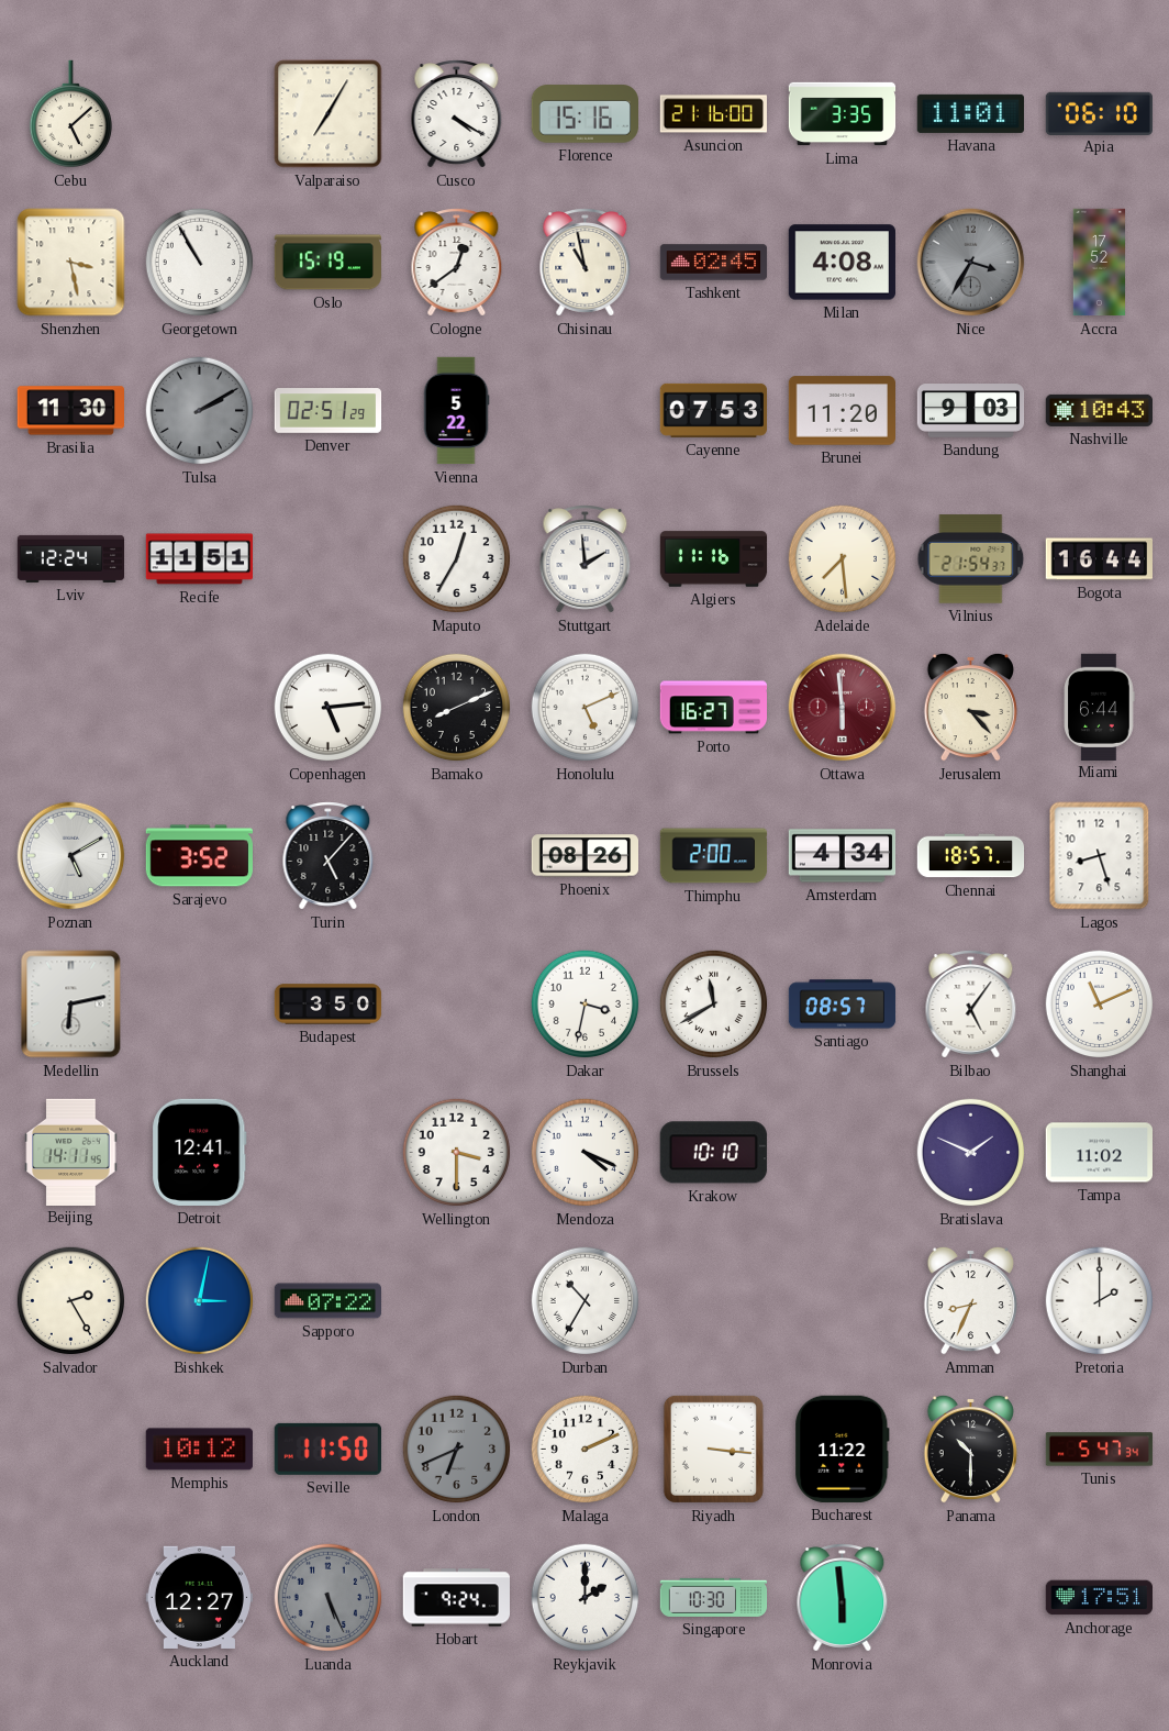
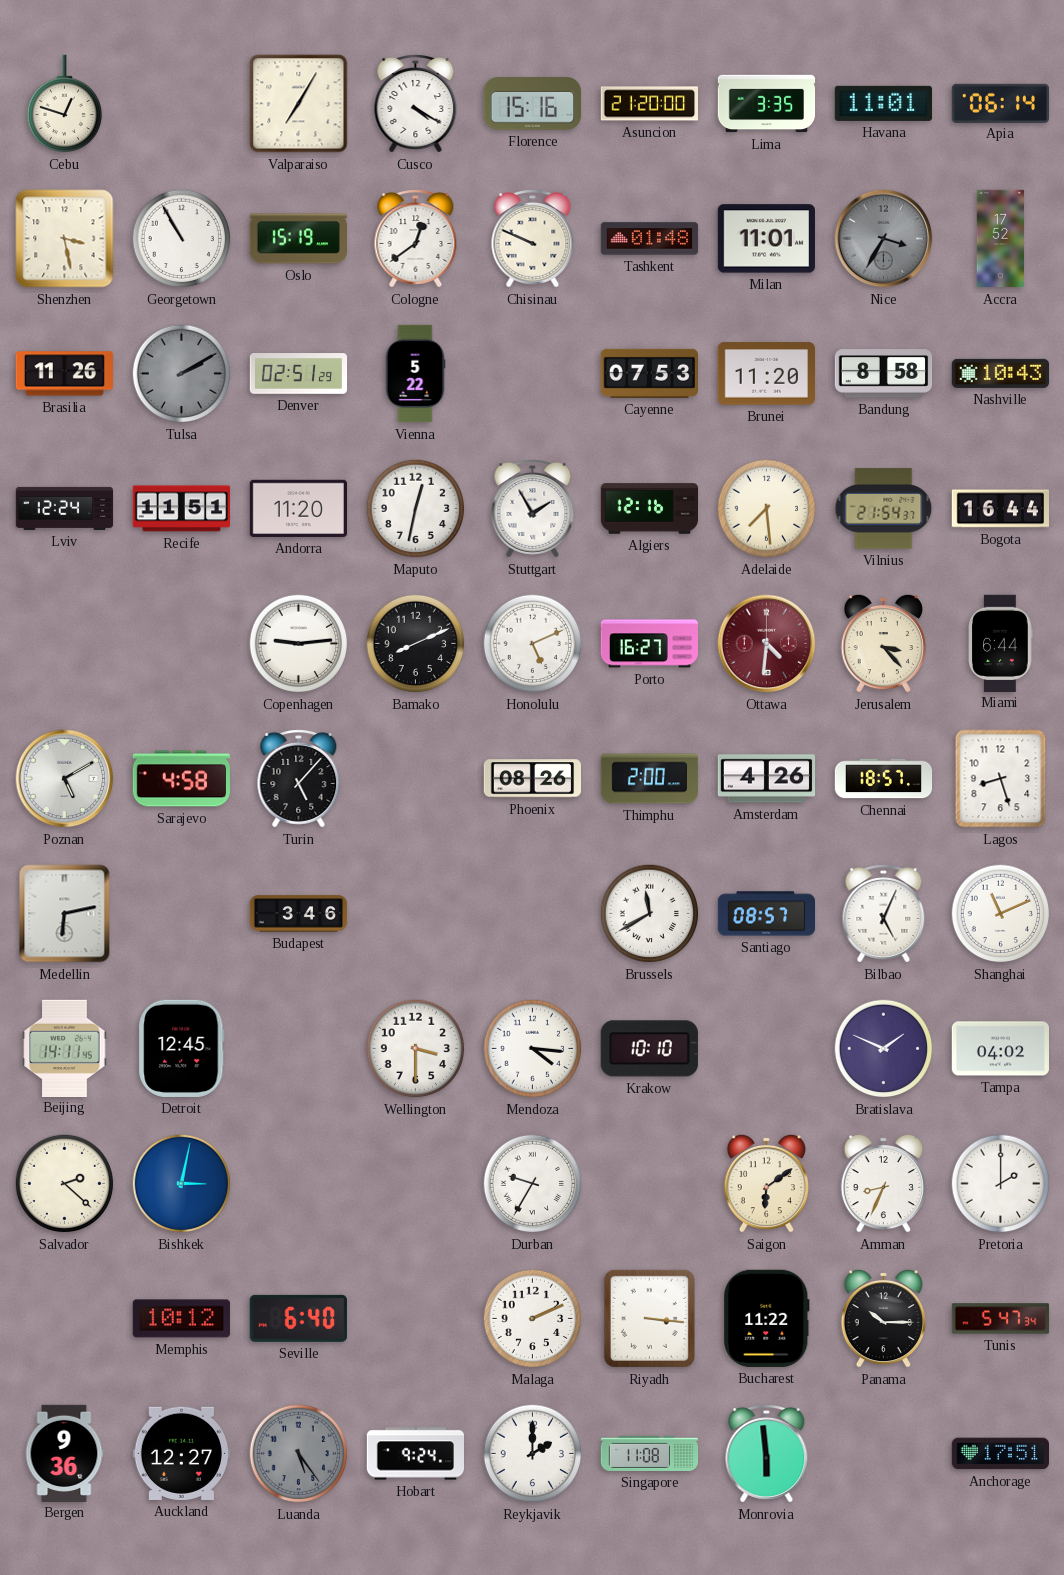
Cebu: 5:08 -> 12:48 (64, 104)
Asuncion: 21:16 -> 21:20 (649, 104)
Apia: 06:10 -> 06:14 (1000, 103)
Chisinau: 10:58 -> 9:49 (533, 239)
Tashkent: 02:45 -> 01:48 (650, 239)
Milan: 4:08 -> 11:01 (766, 239)
Brasilia: 11:30 -> 11:26 (64, 374)
Bandung: 9:03 -> 8:58 (884, 374)
Andorra: none -> 11:20 (298, 508)
Maputo: 12:35 -> 12:32 (416, 509)
Stuttgart: 1:59 -> 1:55 (533, 509)
Algiers: 11:16 -> 12:16 (650, 509)
Copenhagen: 5:14 -> 9:14 (299, 644)
Ottawa: 5:59 -> 4:31 (767, 644)
Sarajevo: 3:52 -> 4:58 (181, 779)
Amsterdam: 4:34 -> 4:26 (767, 779)
Budapest: 3:50 -> 3:46 (299, 914)
Dakar: 3:32 -> none (586, 1005)
Bilbao: 5:06 -> 5:04 (884, 914)
Detroit: 12:41 -> 12:45 (182, 1048)
Mendoza: 4:19 -> 4:16 (533, 1049)
Tampa: 11:02 -> 04:02 (1000, 1049)
Salvador: 2:25 -> 2:22 (65, 1184)
Sapporo: 07:22 -> none (327, 1301)
Durban: 10:35 -> 9:35 (533, 1184)
Saigon: none -> 6:09 (766, 1183)
Seville: 11:50 -> 6:40 (298, 1318)
London: 6:41 -> none (457, 1450)
Panama: 10:30 -> 10:15 (883, 1318)
Bergen: none -> 9:36 (64, 1453)
Luanda: 5:26 -> 5:24 (299, 1454)
Singapore: 10:30 -> 11:08 (650, 1453)
